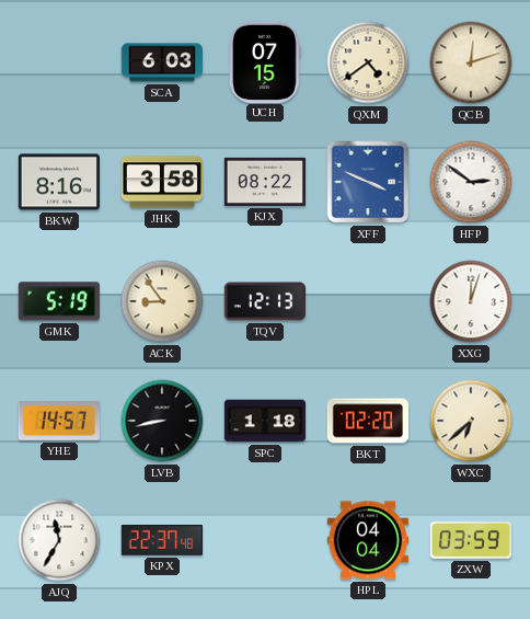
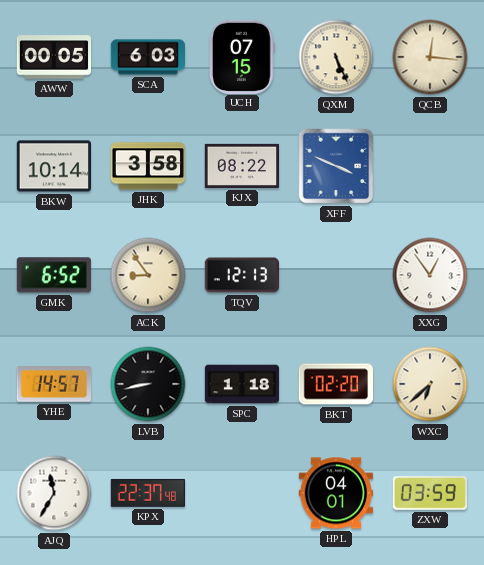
AWW: none -> 00:05 (53, 57)
QXM: 4:39 -> 5:26 (336, 57)
QCB: 12:12 -> 12:16 (430, 57)
BKW: 8:16 -> 10:14 (53, 166)
HFP: 2:51 -> none (471, 182)
GMK: 5:19 -> 6:52 (54, 275)
XXG: 12:03 -> 12:54 (430, 275)
HPL: 04:04 -> 04:01 (335, 493)
